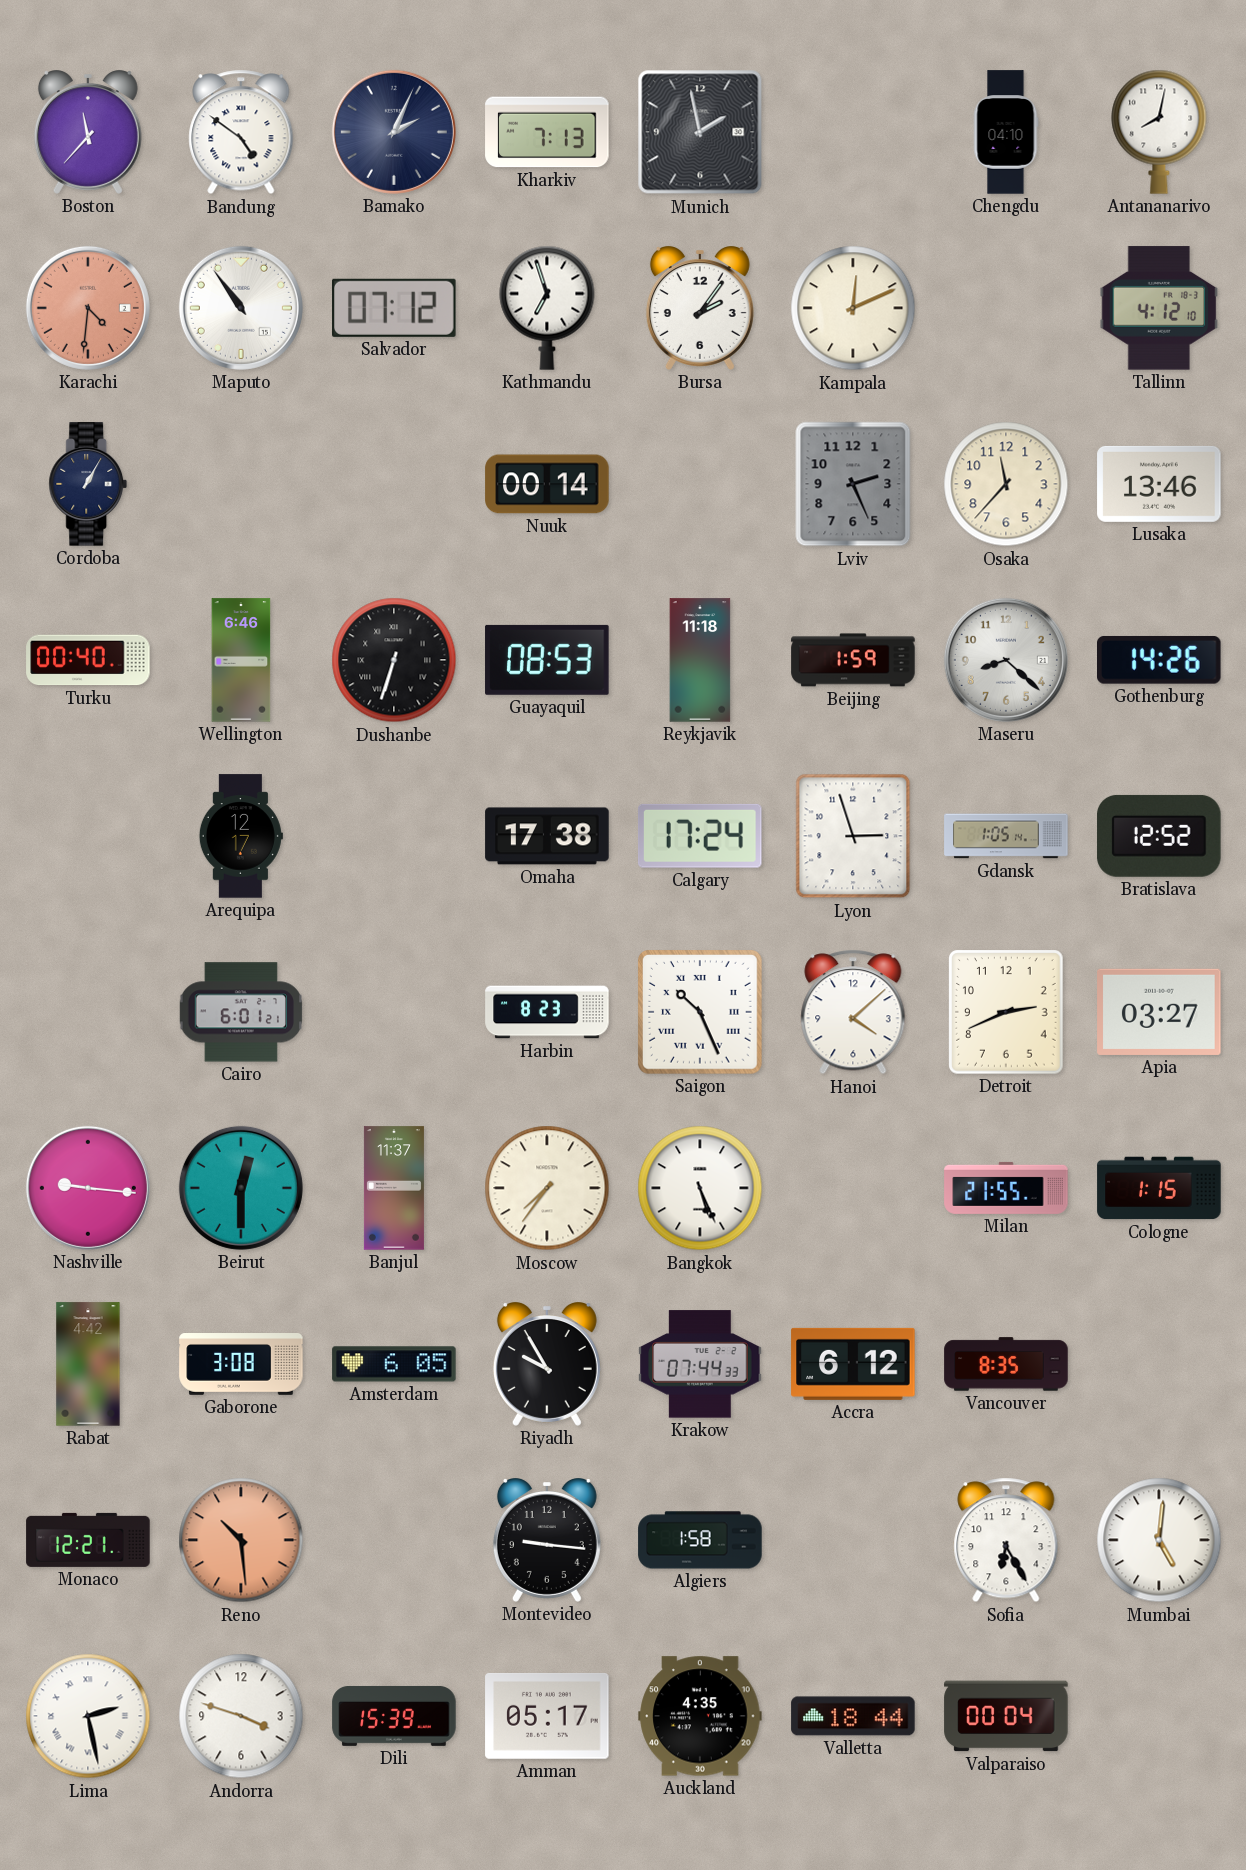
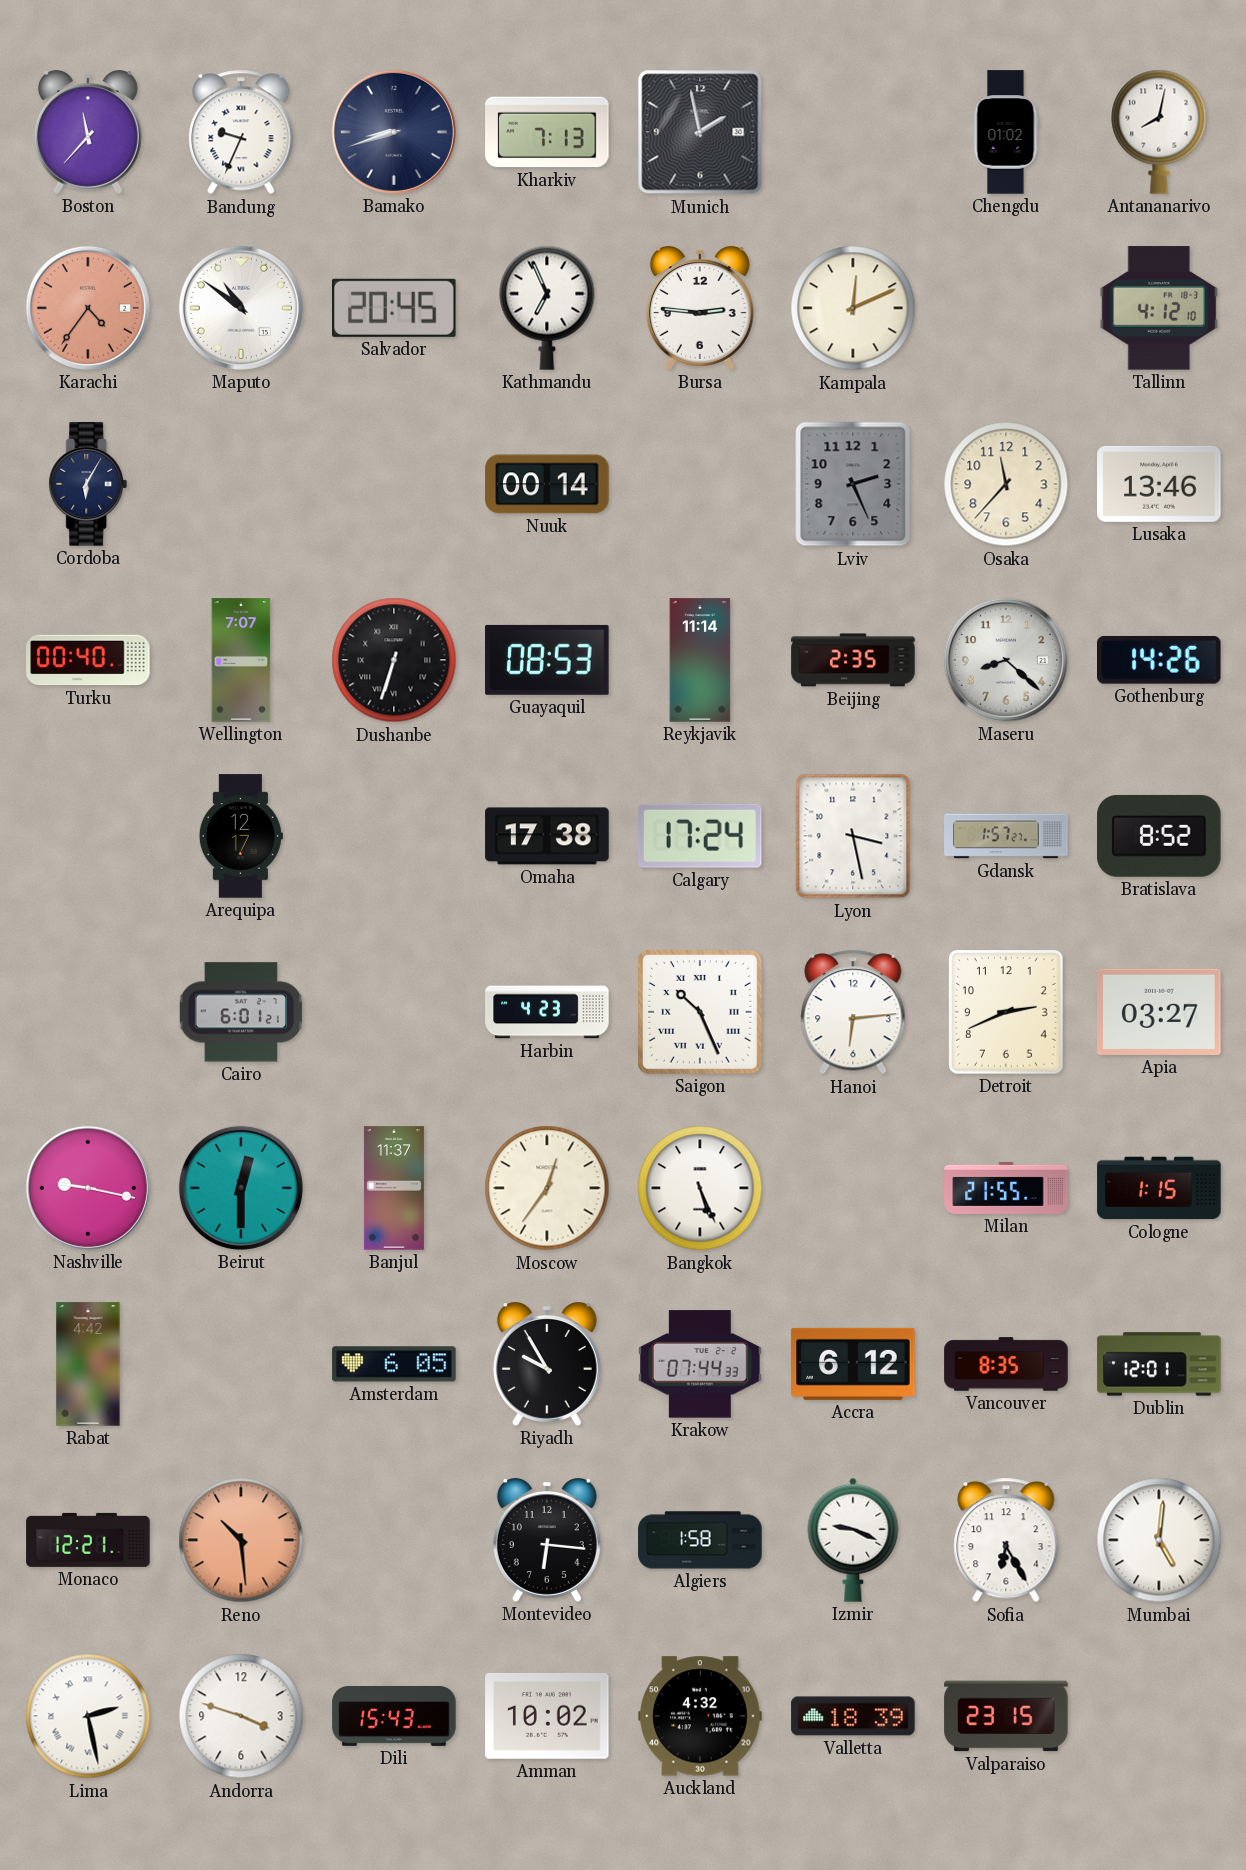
Bandung: 4:51 -> 9:34 (241, 132)
Bamako: 2:04 -> 8:42 (394, 132)
Chengdu: 04:10 -> 01:02 (1006, 132)
Karachi: 4:31 -> 4:36 (88, 308)
Maputo: 10:54 -> 10:51 (241, 308)
Salvador: 07:12 -> 20:45 (395, 308)
Kathmandu: 6:57 -> 6:56 (547, 308)
Bursa: 2:06 -> 2:46 (700, 309)
Cordoba: 1:05 -> 6:05 (88, 484)
Wellington: 6:46 -> 7:07 (241, 660)
Reykjavik: 11:18 -> 11:14 (700, 660)
Beijing: 1:59 -> 2:35 (853, 660)
Lyon: 2:57 -> 3:28 (853, 836)
Gdansk: 1:05 -> 1:57 (1006, 836)
Bratislava: 12:52 -> 8:52 (1159, 836)
Harbin: 8:23 -> 4:23 (547, 1012)
Hanoi: 4:08 -> 6:14 (853, 1012)
Nashville: 9:16 -> 9:17 (88, 1188)
Moscow: 7:36 -> 12:36 (547, 1188)
Gaborone: 3:08 -> none (241, 1364)
Dublin: none -> 12:01 (1159, 1364)
Montevideo: 9:16 -> 6:16 (547, 1541)
Izmir: none -> 9:19 (853, 1540)
Dili: 15:39 -> 15:43 (394, 1716)
Amman: 05:17 -> 10:02 (547, 1716)
Auckland: 4:35 -> 4:32 (700, 1716)
Valletta: 18:44 -> 18:39 (853, 1716)
Valparaiso: 00:04 -> 23:15 (1006, 1716)
